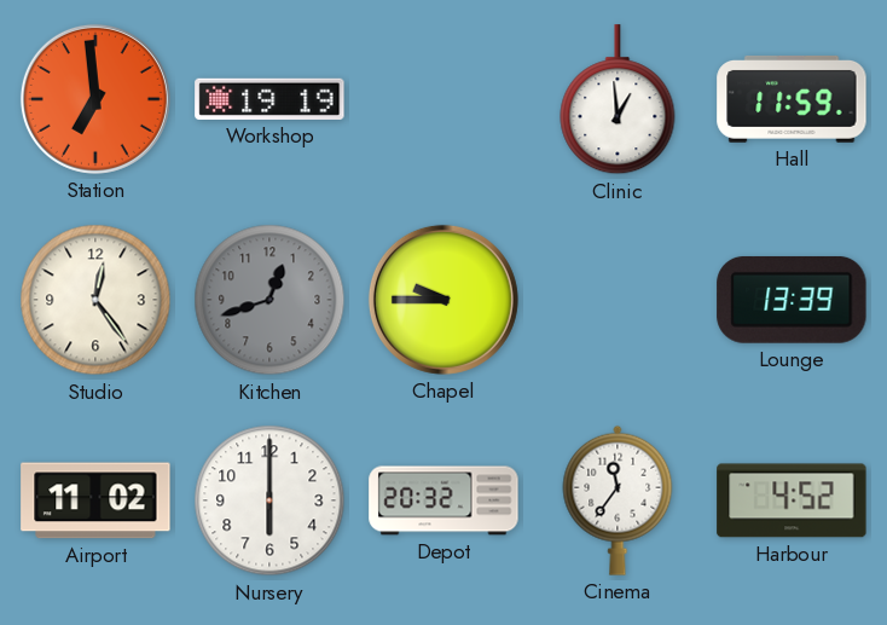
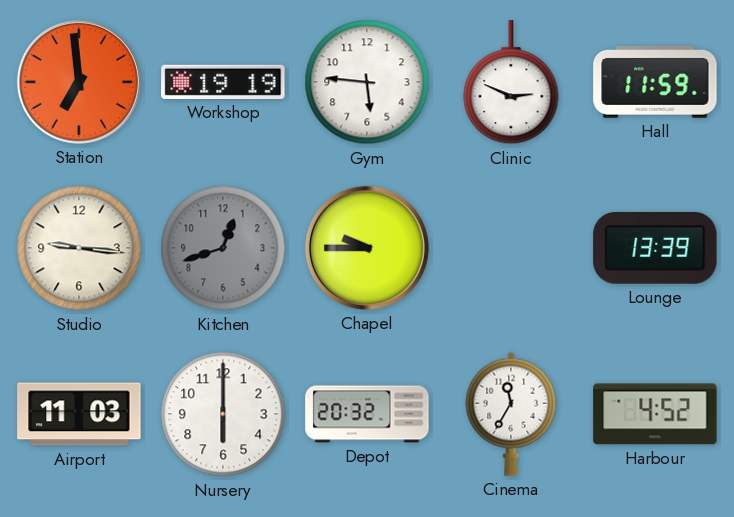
Gym: none -> 5:46 (367, 82)
Clinic: 12:59 -> 2:49 (511, 83)
Studio: 12:24 -> 9:16 (79, 248)
Airport: 11:02 -> 11:03 (79, 414)
Cinema: 11:36 -> 11:35 (511, 414)
